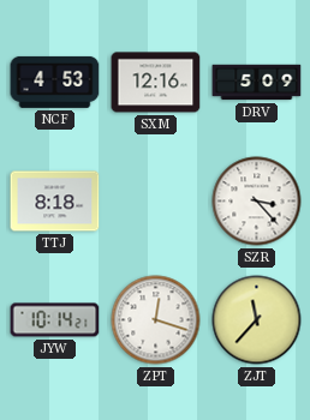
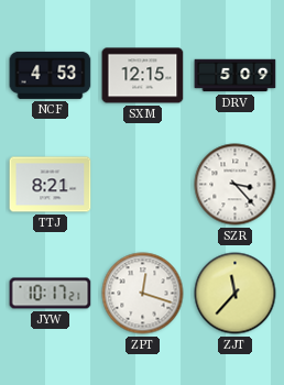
SXM: 12:16 -> 12:15 (143, 76)
TTJ: 8:18 -> 8:21 (51, 185)
JYW: 10:14 -> 10:17 (51, 294)
